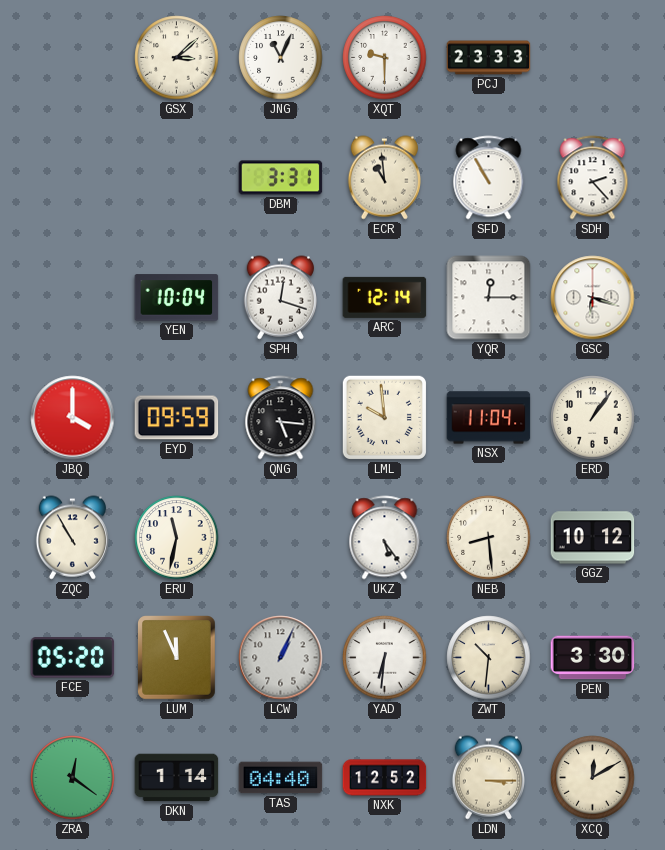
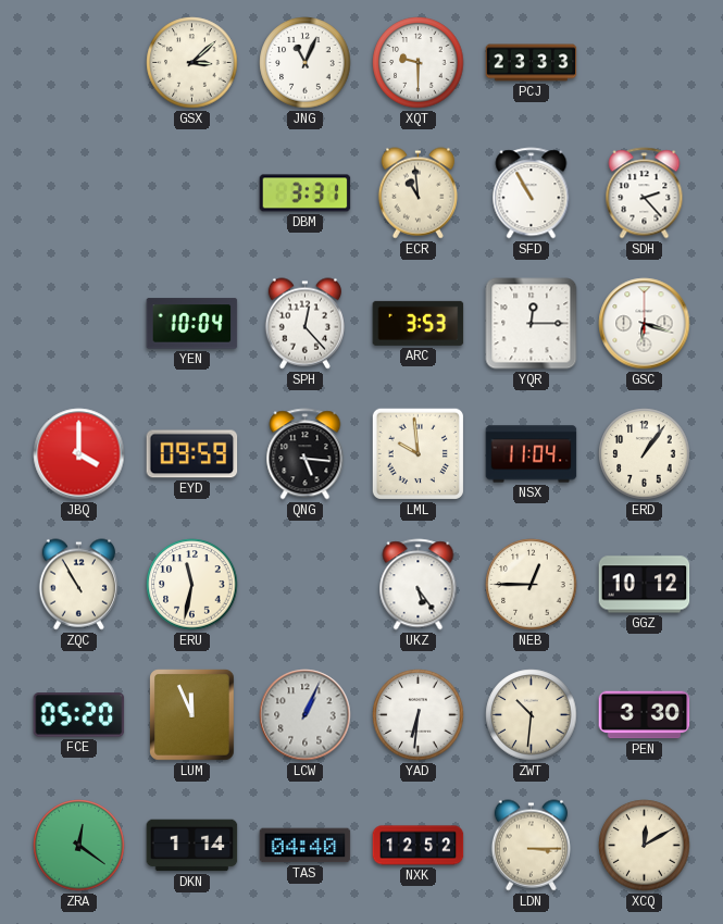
SPH: 12:18 -> 12:23 (304, 324)
ARC: 12:14 -> 3:53 (419, 323)
NEB: 8:29 -> 12:45 (532, 585)
